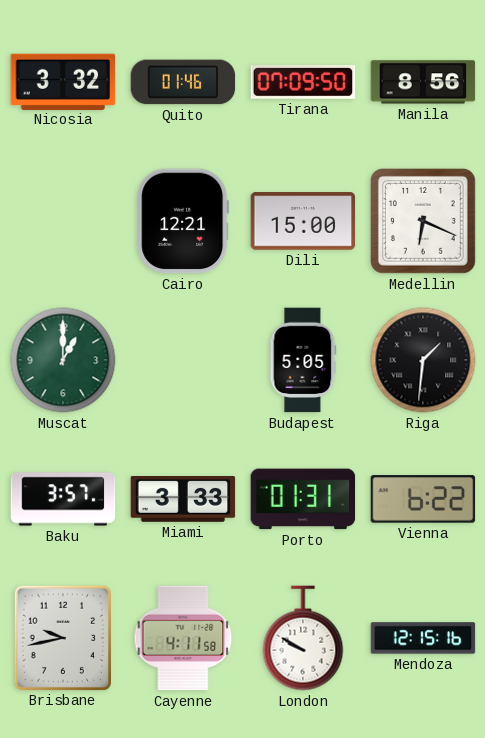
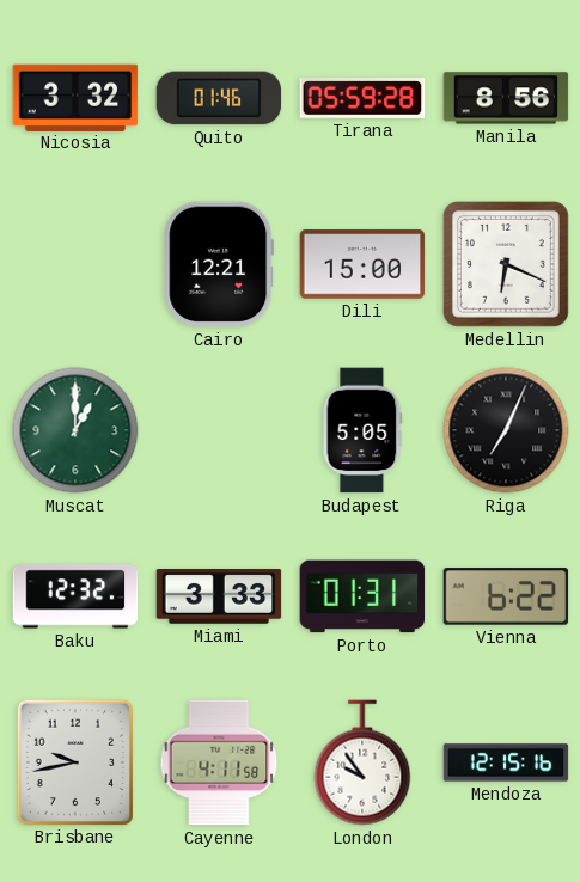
Tirana: 07:09 -> 05:59 (362, 98)
Riga: 1:31 -> 7:04 (506, 430)
Baku: 3:57 -> 12:32 (75, 596)
London: 9:50 -> 9:54 (362, 762)
